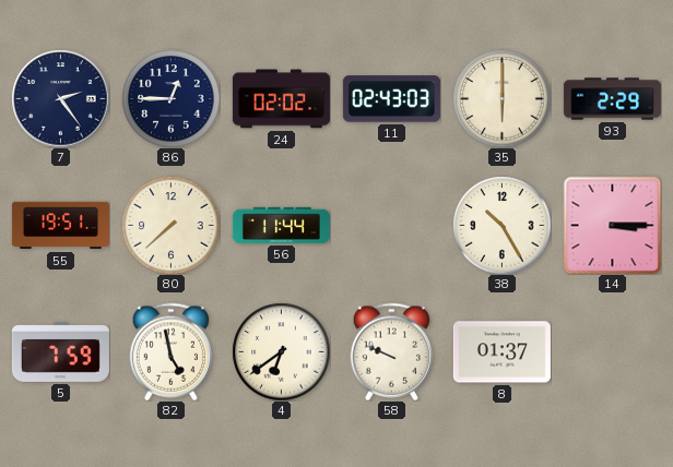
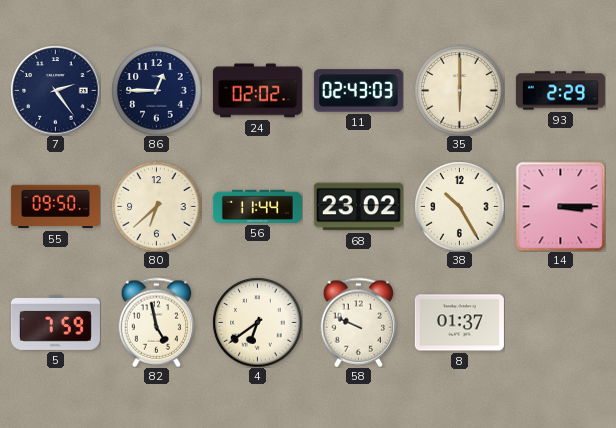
55: 19:51 -> 09:50 (55, 207)
80: 7:38 -> 6:38 (156, 206)
68: none -> 23:02 (358, 207)
